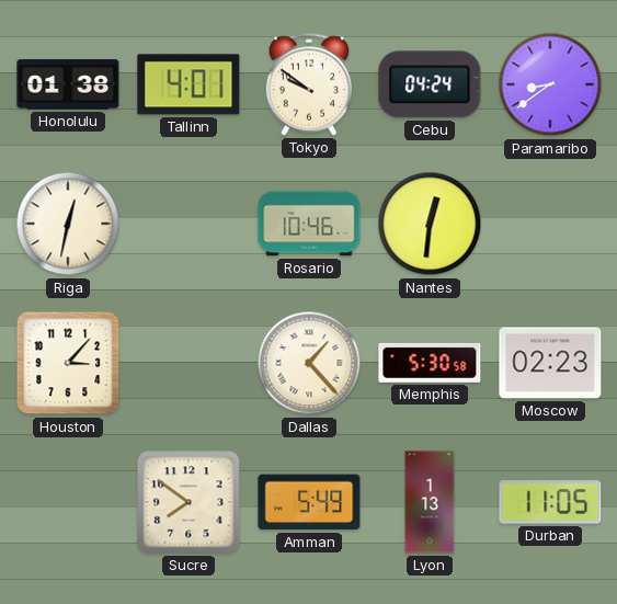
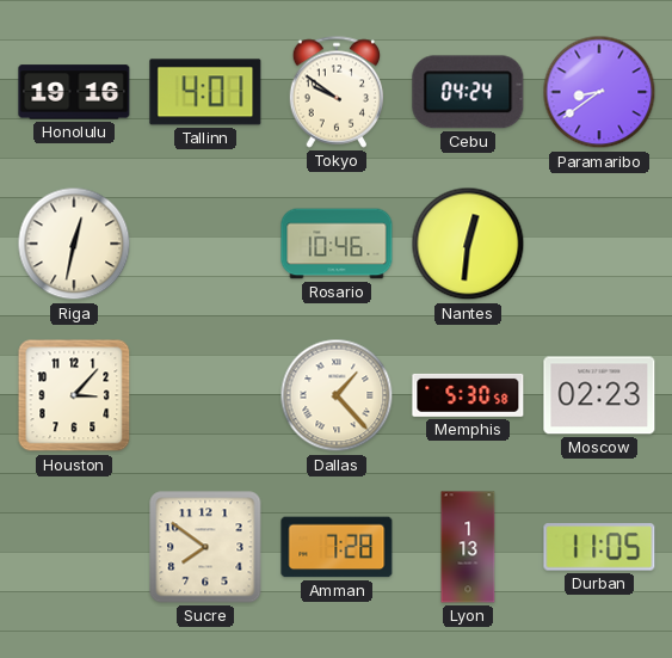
Honolulu: 01:38 -> 19:16 (74, 92)
Amman: 5:49 -> 7:28 (337, 547)
